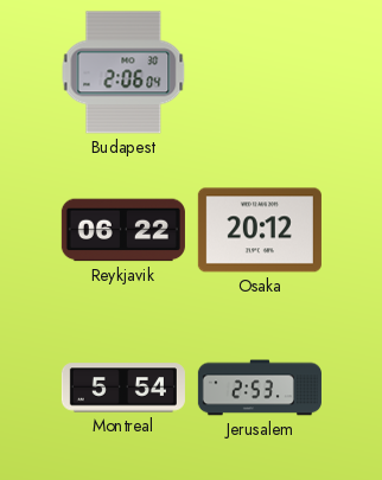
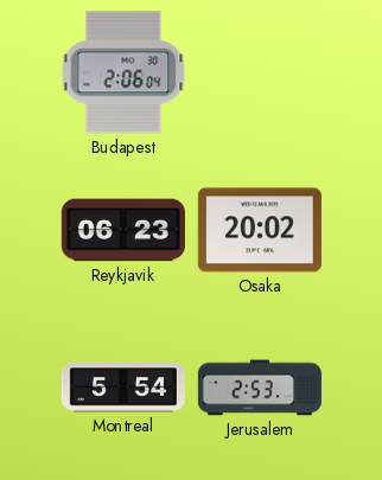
Reykjavik: 06:22 -> 06:23 (123, 230)
Osaka: 20:12 -> 20:02 (260, 230)
